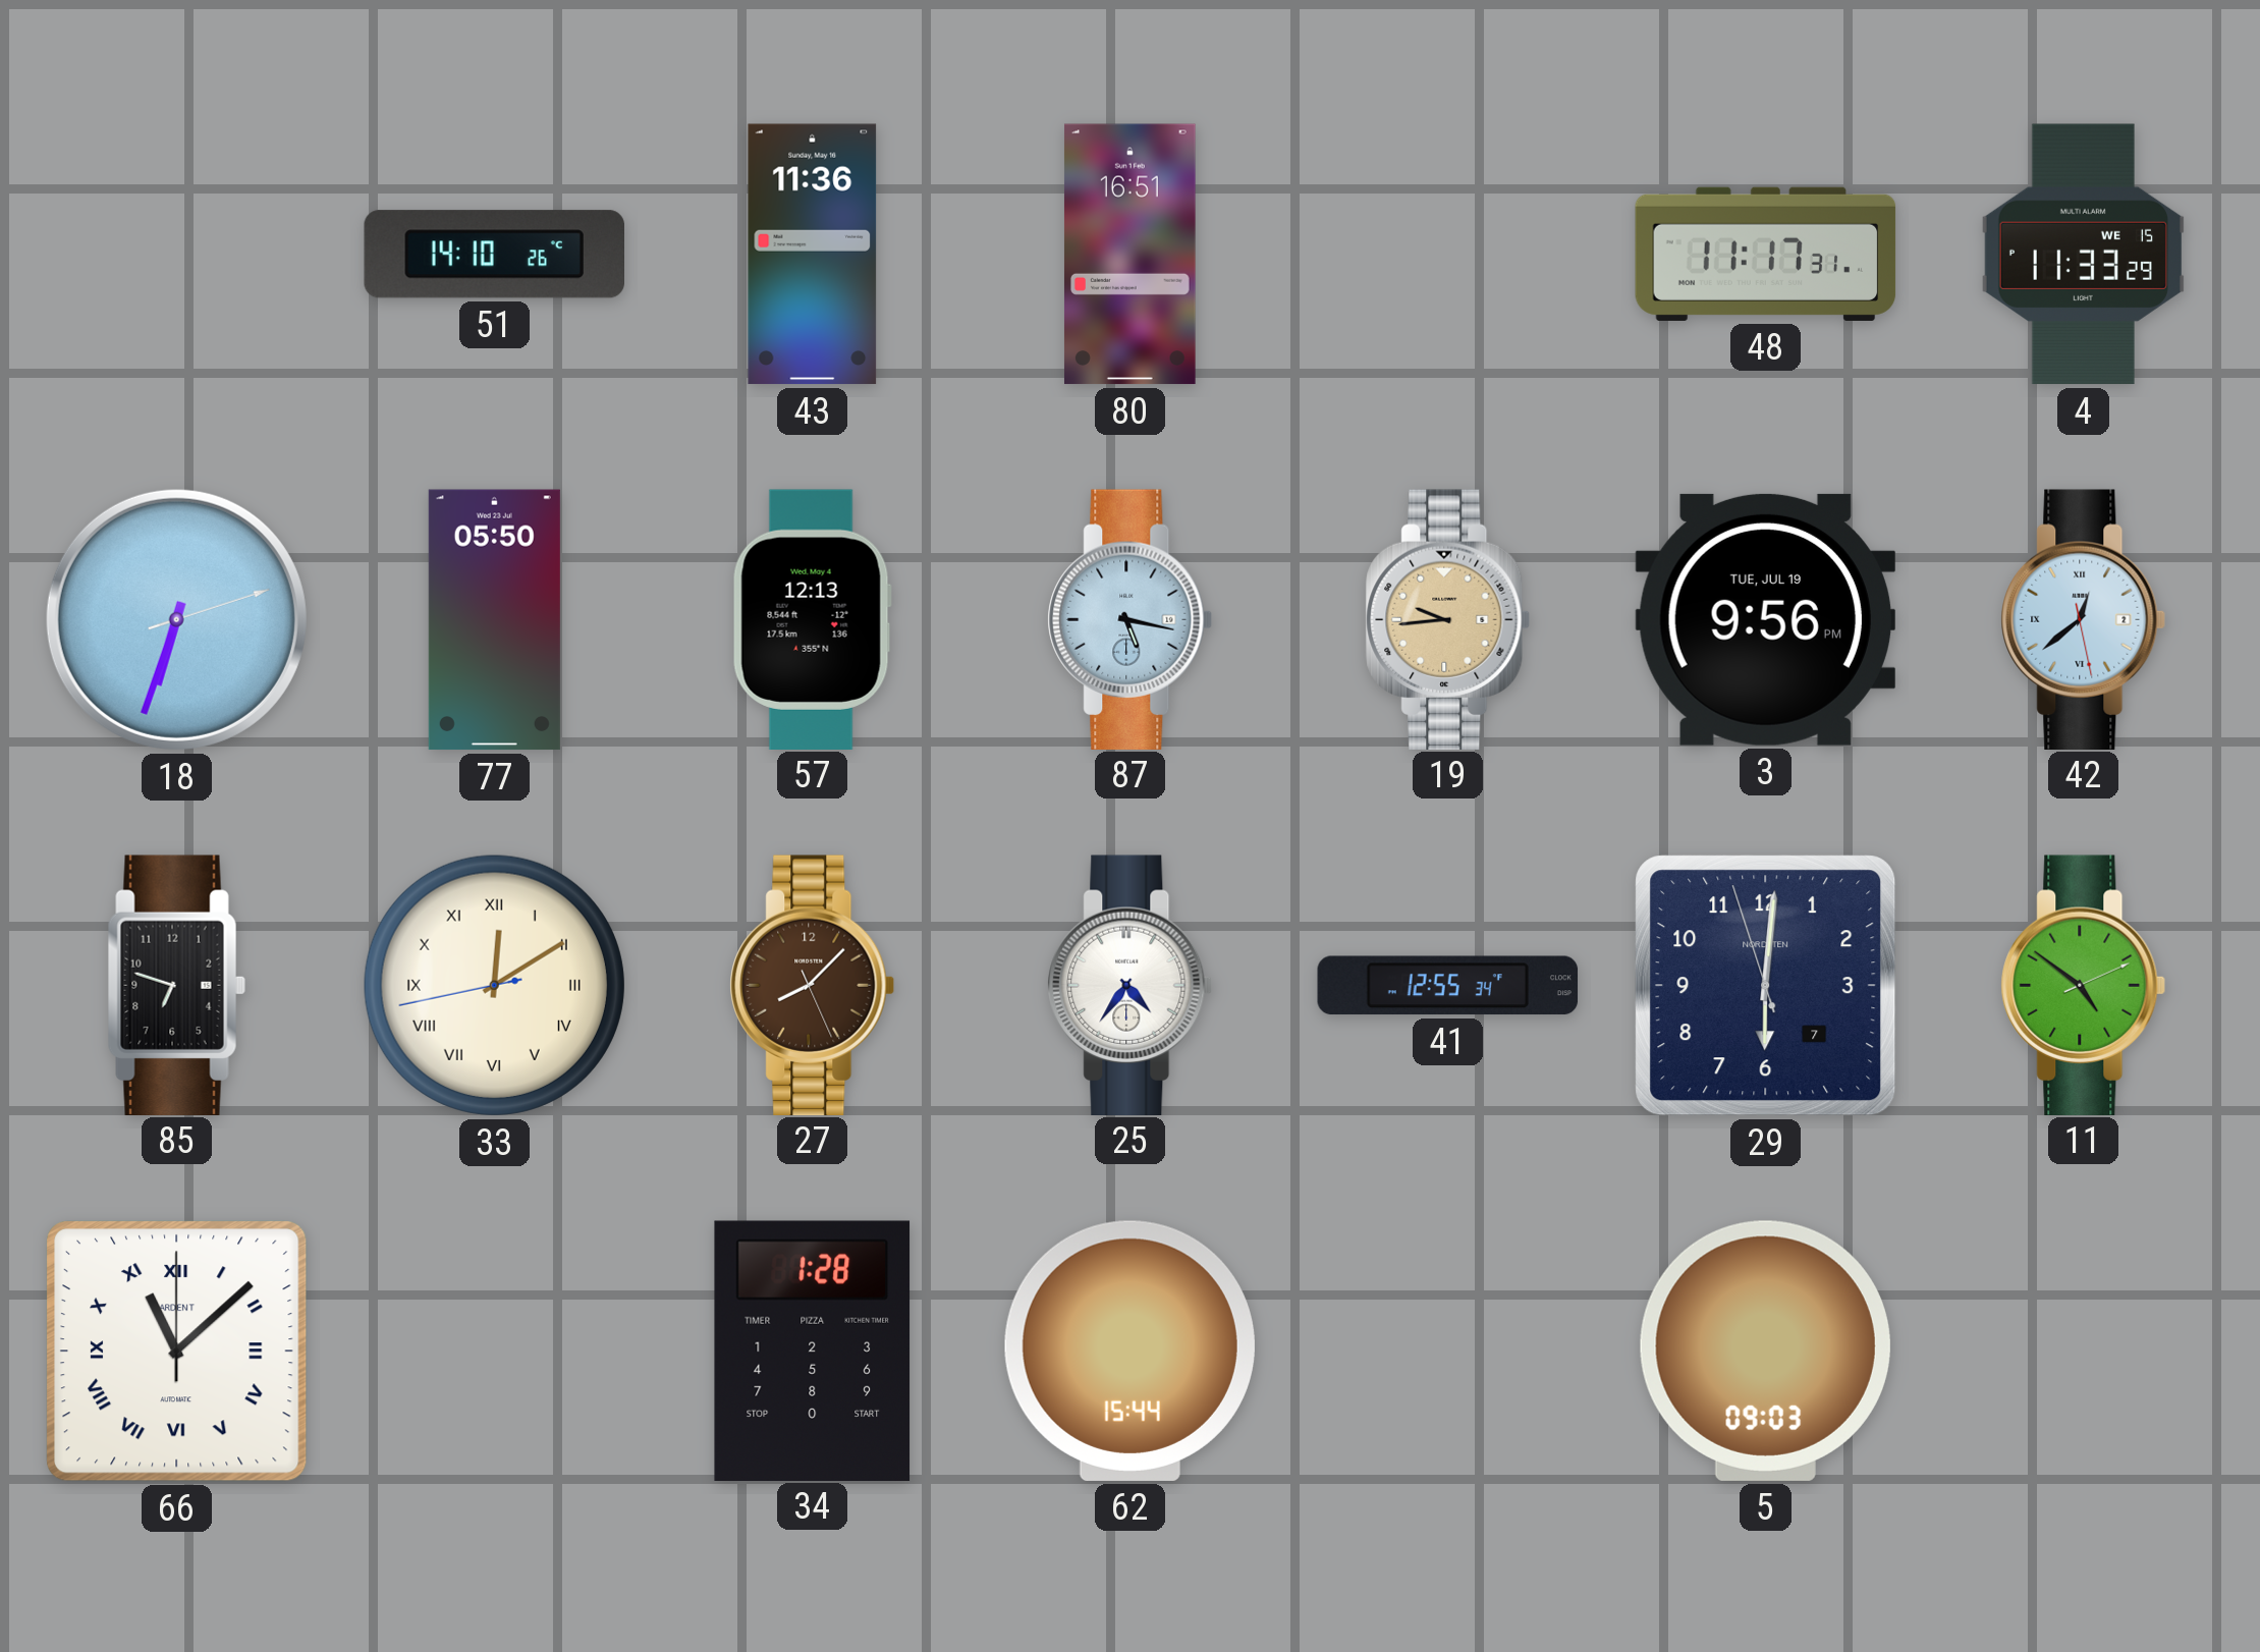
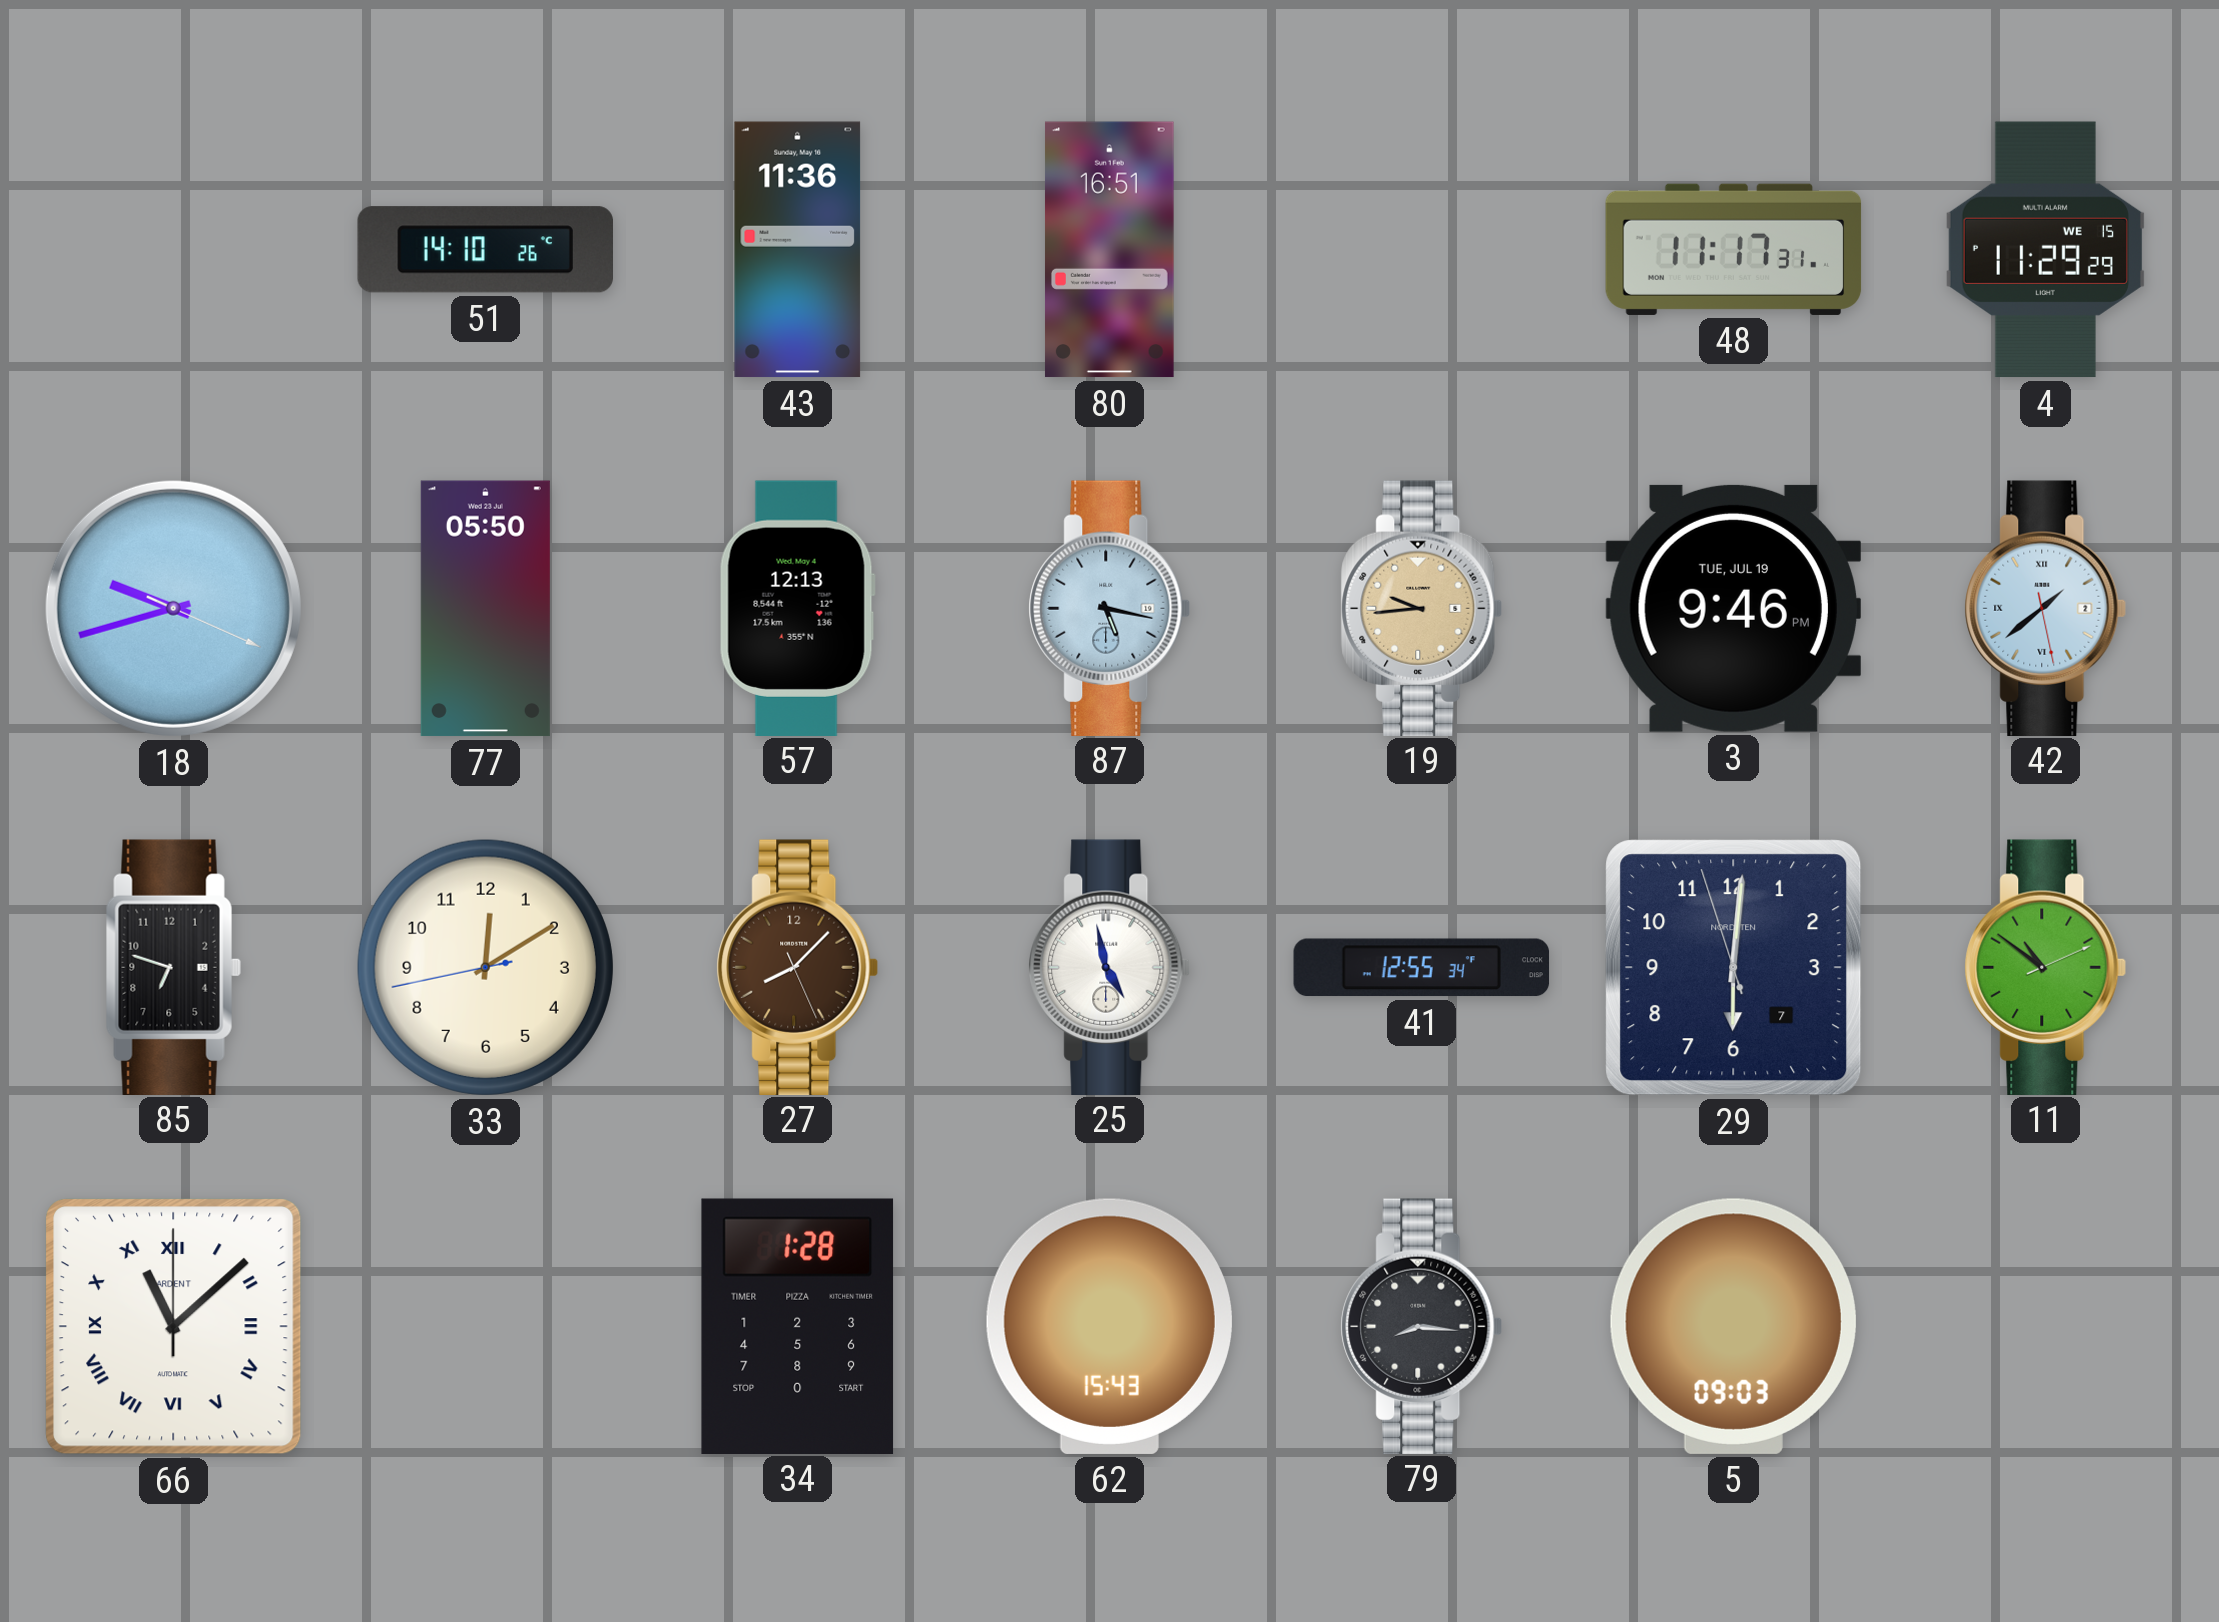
4: 11:33 -> 11:29 (2045, 250)
18: 6:33 -> 9:42 (173, 608)
3: 9:56 -> 9:46 (1733, 608)
42: 12:38 -> 1:38 (2046, 608)
33 numerals: Roman -> Arabic (485, 967)
25: 4:36 -> 4:58 (1110, 967)
11: 4:51 -> 10:51 (2046, 967)
62: 15:44 -> 15:43 (1109, 1326)
79: none -> 8:16 (1422, 1326)
